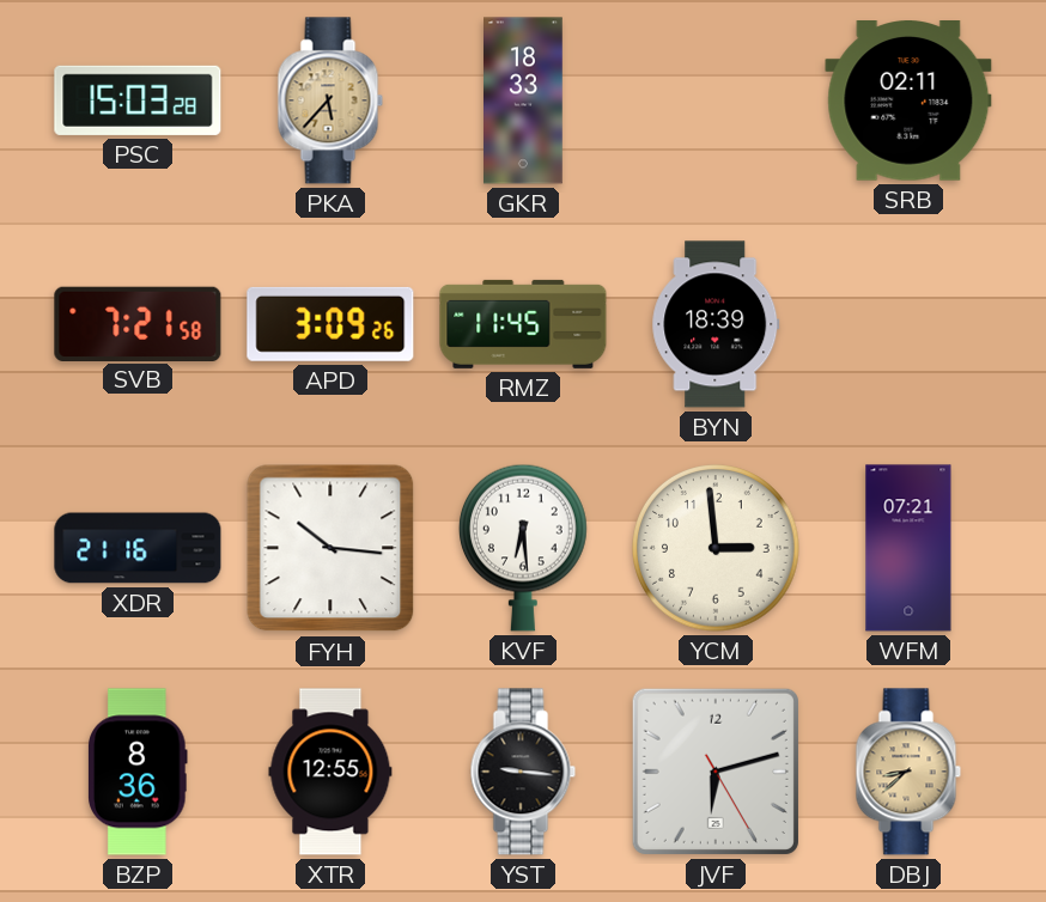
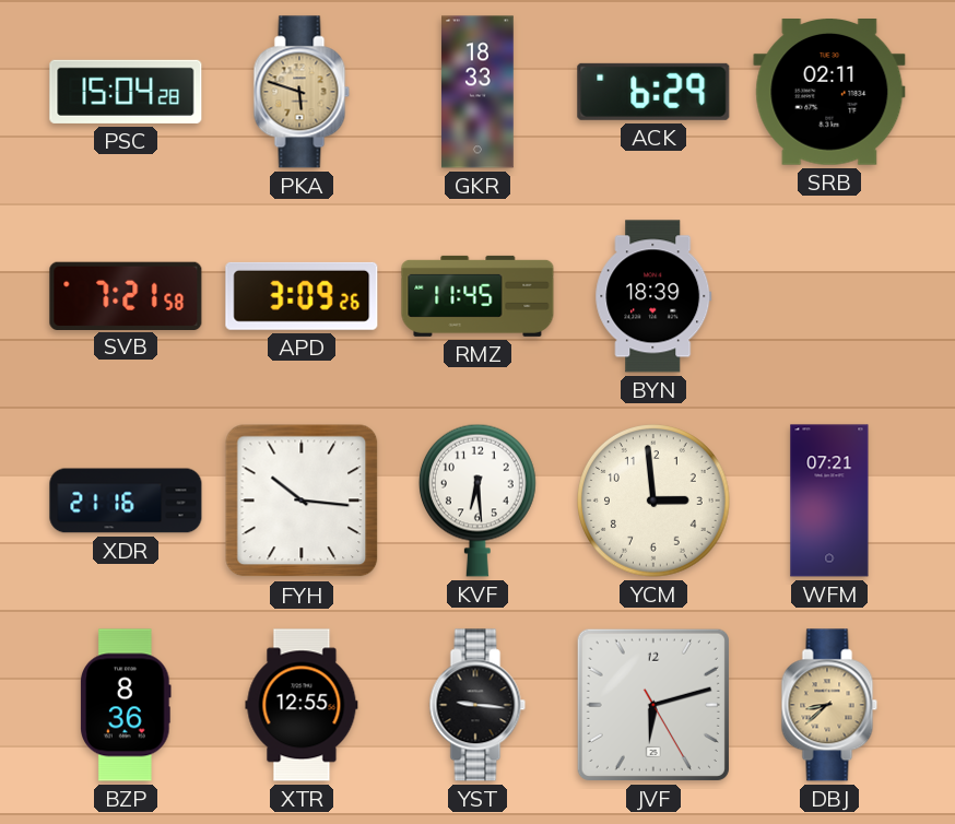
PSC: 15:03 -> 15:04 (126, 92)
PKA: 5:37 -> 5:48 (302, 92)
ACK: none -> 6:29 (653, 92)
